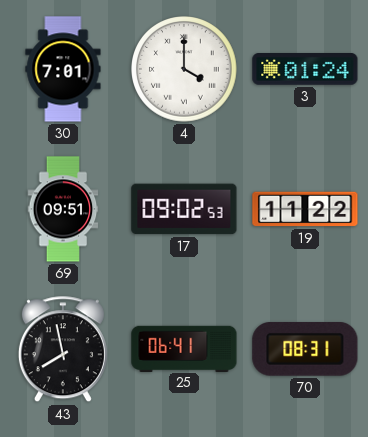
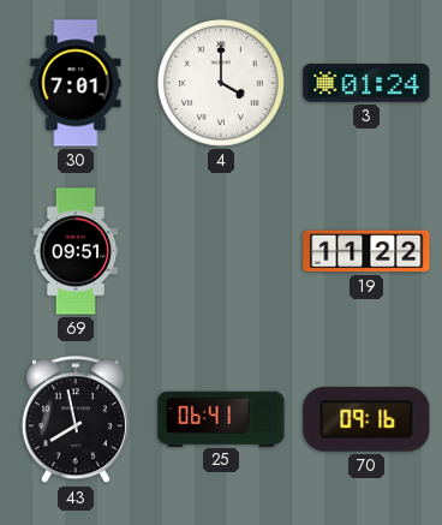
17: 09:02 -> none (184, 209)
70: 08:31 -> 09:16 (366, 420)
